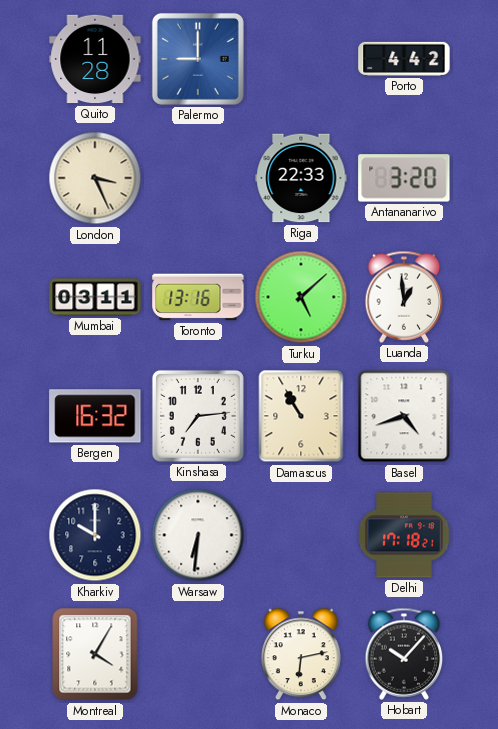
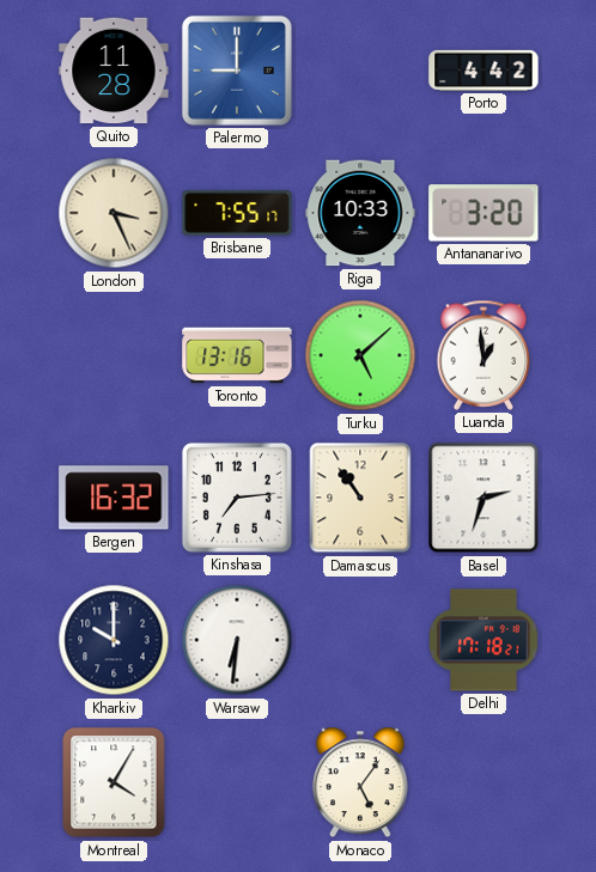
Brisbane: none -> 7:55 (237, 213)
Riga: 22:33 -> 10:33 (360, 213)
Mumbai: 03:11 -> none (95, 297)
Damascus: 10:55 -> 10:54 (360, 498)
Basel: 4:42 -> 2:33 (484, 498)
Monaco: 6:13 -> 5:06 (360, 782)
Hobart: 10:07 -> none (404, 654)
